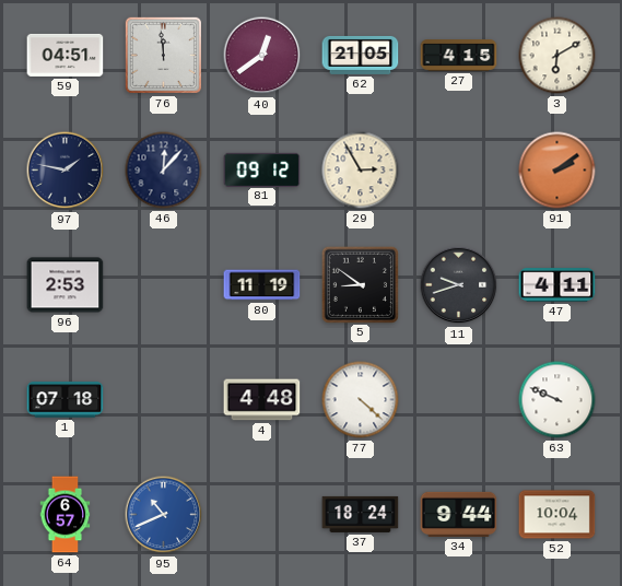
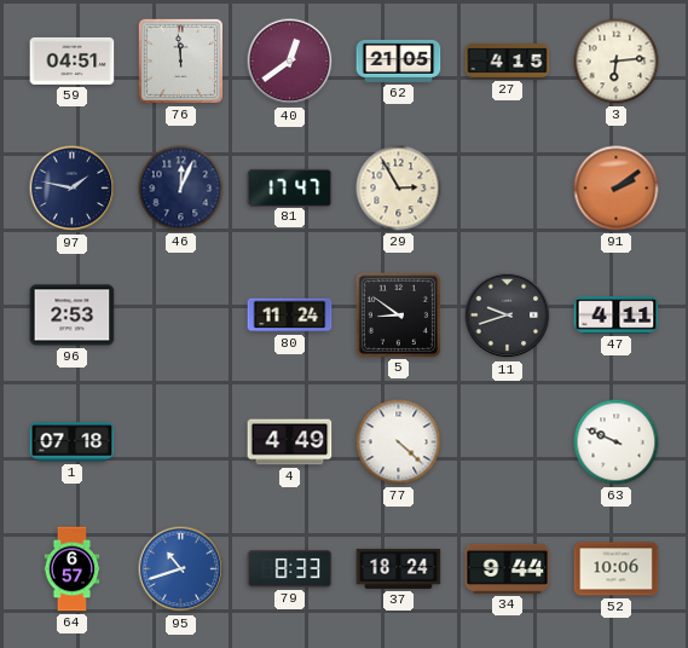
3: 6:10 -> 6:14 (617, 62)
46: 12:07 -> 12:04 (181, 189)
81: 09:12 -> 17:47 (290, 187)
80: 11:19 -> 11:24 (290, 316)
4: 4:48 -> 4:49 (290, 442)
95: 10:41 -> 10:42 (181, 569)
79: none -> 8:33 (290, 569)
52: 10:04 -> 10:06 (617, 569)
